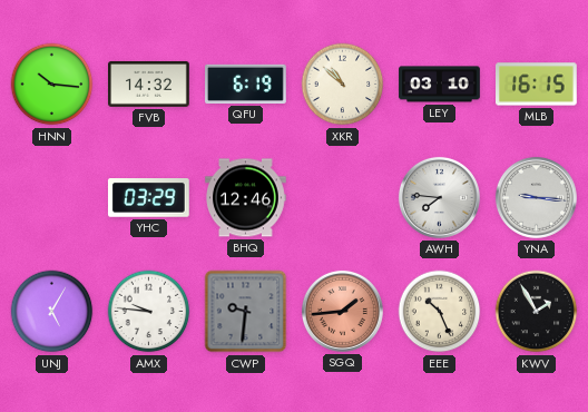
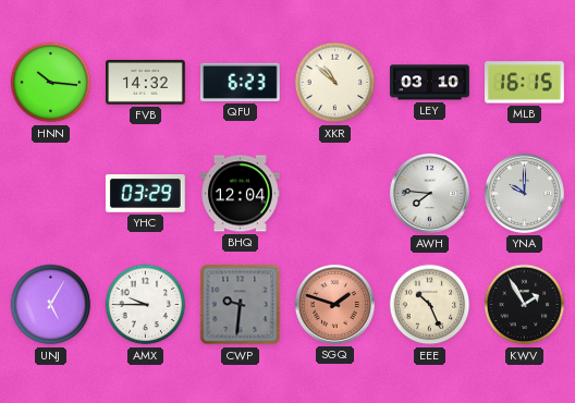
QFU: 6:19 -> 6:23 (241, 82)
BHQ: 12:46 -> 12:04 (241, 194)
YNA: 9:16 -> 10:00 (524, 193)
AMX: 9:46 -> 9:45 (146, 305)
SGQ: 1:44 -> 1:48 (334, 304)
